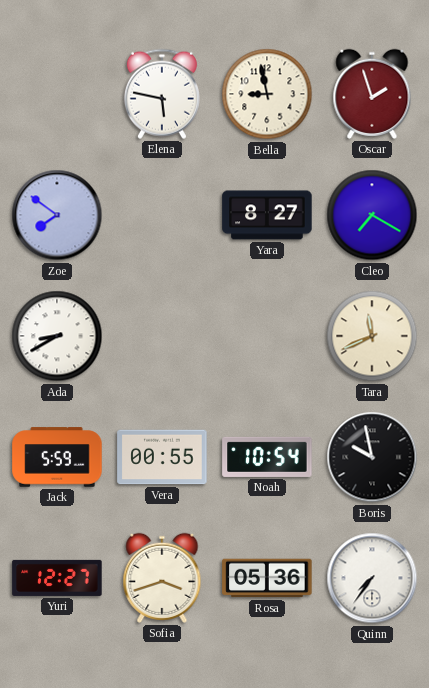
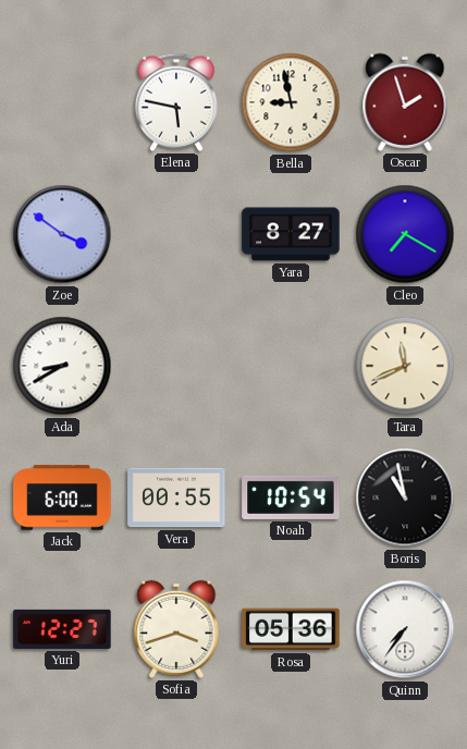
Zoe: 7:51 -> 3:51 (62, 234)
Jack: 5:59 -> 6:00 (62, 498)
Boris: 9:58 -> 10:58 (405, 498)
